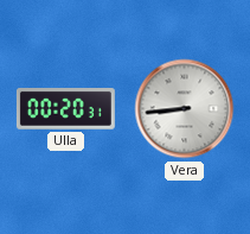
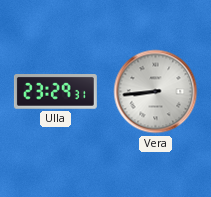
Ulla: 00:20 -> 23:29 (55, 92)
